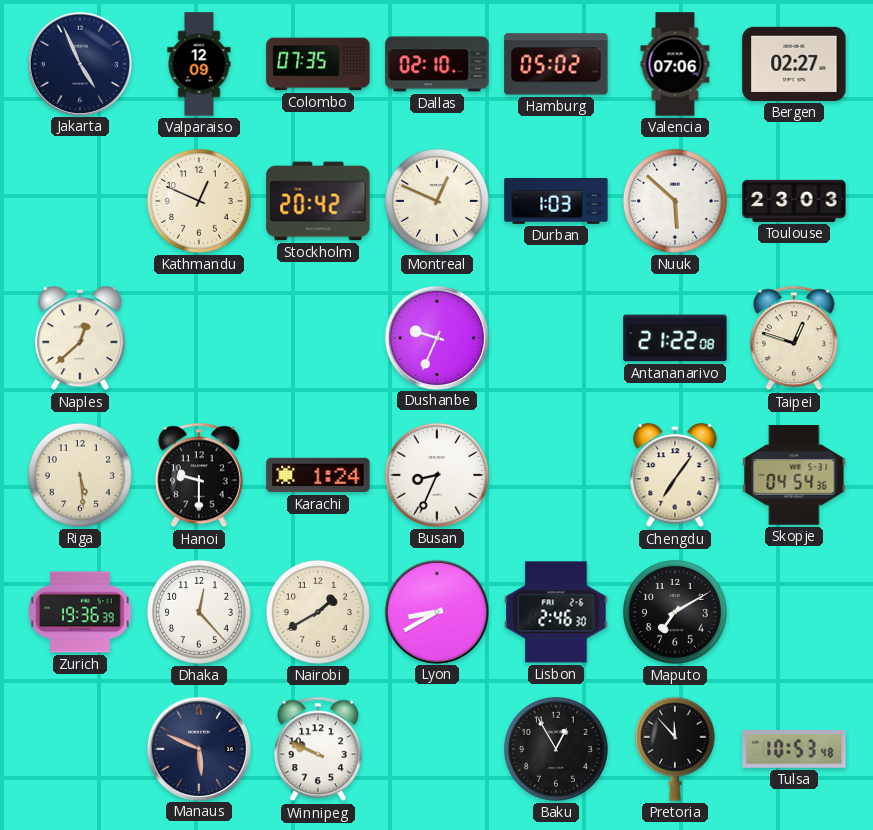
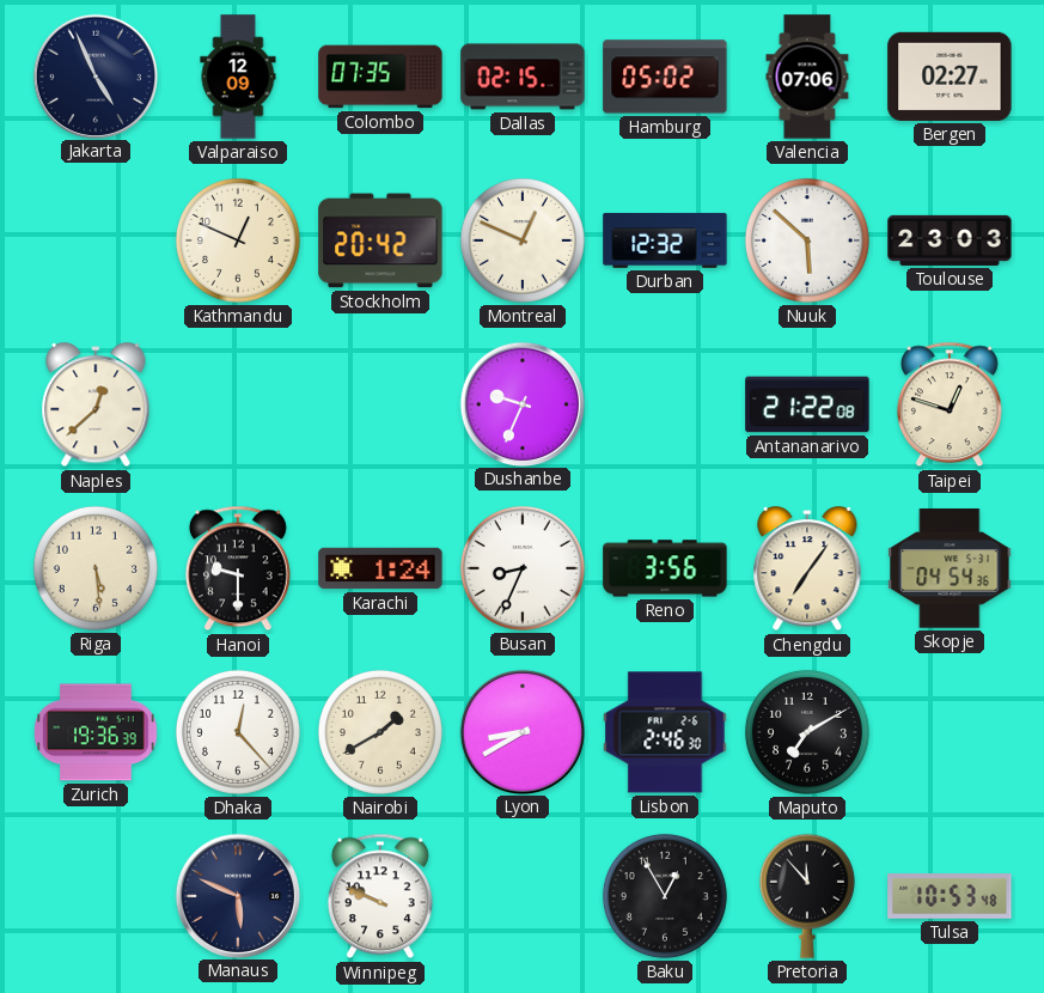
Dallas: 02:10 -> 02:15 (523, 77)
Durban: 1:03 -> 12:32 (665, 240)
Reno: none -> 3:56 (665, 568)
